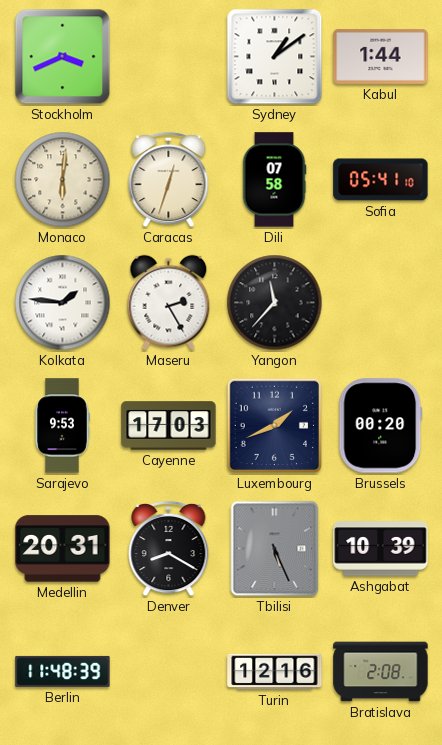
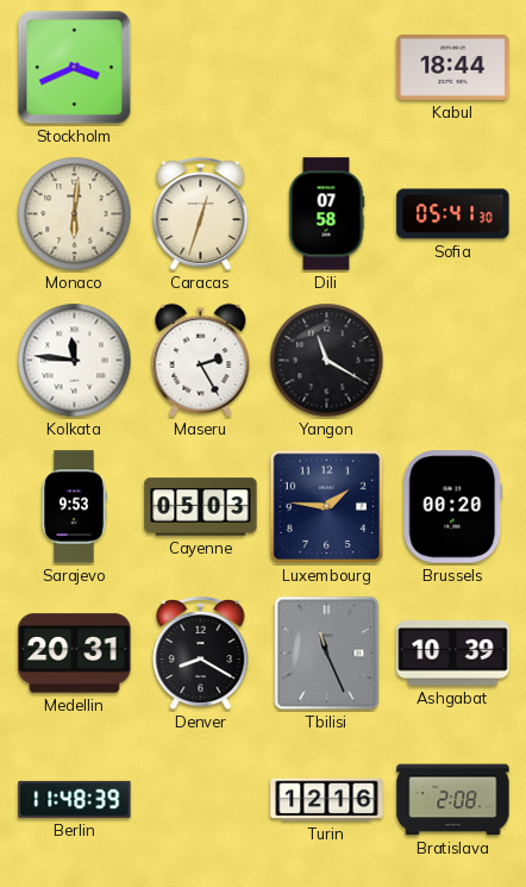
Sydney: 1:09 -> none (275, 57)
Kabul: 1:44 -> 18:44 (453, 67)
Sofia: 05:41:10 -> 05:41:30 (453, 214)
Kolkata: 1:46 -> 11:46 (75, 361)
Yangon: 11:37 -> 11:20 (327, 361)
Cayenne: 17:03 -> 05:03 (201, 507)
Luxembourg: 1:41 -> 1:46 (326, 506)
Tbilisi: 5:26 -> 11:26 (327, 654)
